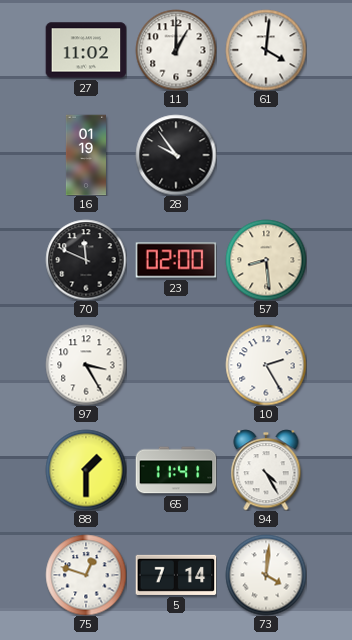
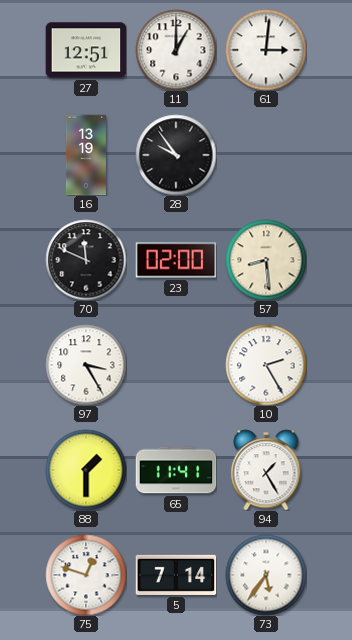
27: 11:02 -> 12:51 (86, 50)
61: 4:01 -> 3:01 (266, 50)
16: 01:19 -> 13:19 (86, 155)
94: 4:25 -> 1:25 (266, 470)
73: 4:01 -> 5:36 (266, 575)
